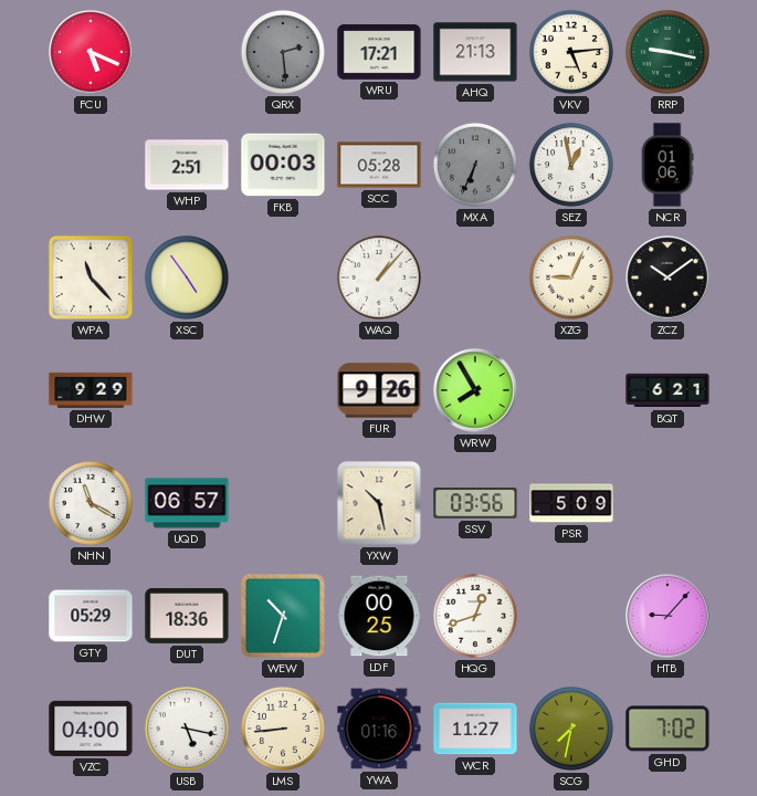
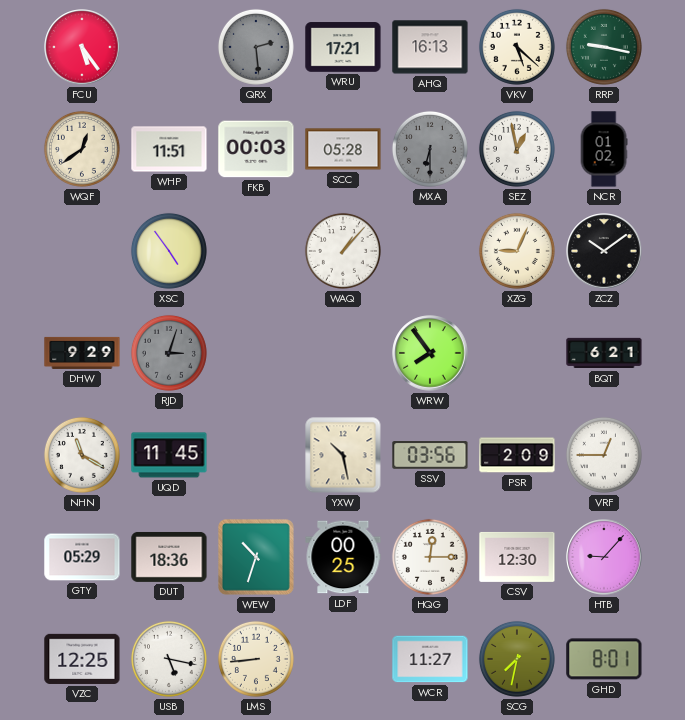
FCU: 5:19 -> 5:24 (82, 47)
AHQ: 21:13 -> 16:13 (430, 47)
VKV: 5:14 -> 5:22 (517, 47)
WQF: none -> 12:39 (82, 149)
WHP: 2:51 -> 11:51 (169, 149)
MXA: 6:34 -> 6:30 (430, 149)
NCR: 01:06 -> 01:02 (604, 149)
WPA: 11:23 -> none (91, 277)
RJD: none -> 3:03 (169, 353)
FUR: 9:26 -> none (379, 390)
WRW: 7:55 -> 7:54 (430, 353)
UQD: 06:57 -> 11:45 (169, 455)
PSR: 5:09 -> 2:09 (517, 455)
VRF: none -> 12:45 (604, 455)
HQG: 12:42 -> 12:15 (430, 557)
CSV: none -> 12:30 (517, 557)
VZC: 04:00 -> 12:25 (82, 659)
YWA: 01:16 -> none (379, 729)
GHD: 7:02 -> 8:01 (604, 659)
